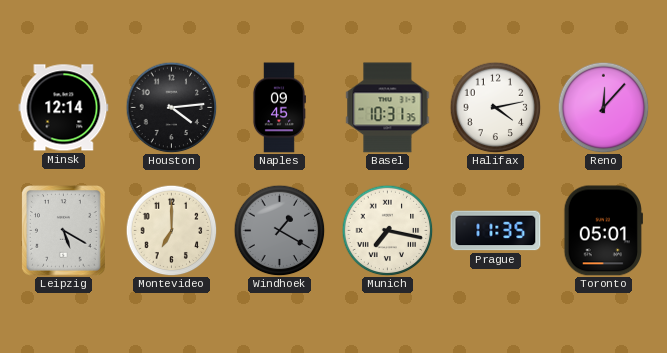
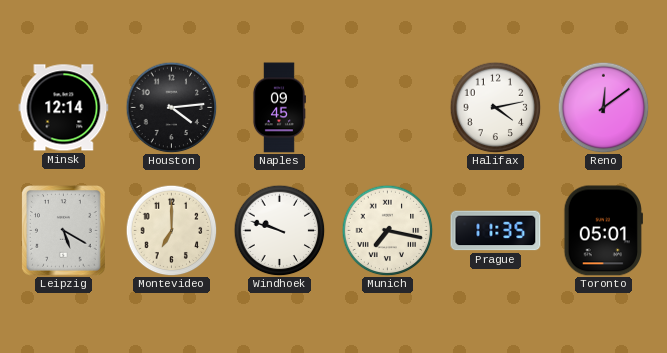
Basel: 10:31 -> none (388, 108)
Reno: 12:07 -> 12:09 (603, 107)
Windhoek: 1:20 -> 9:48 (279, 230)
Windhoek dial: grey -> white (279, 230)
